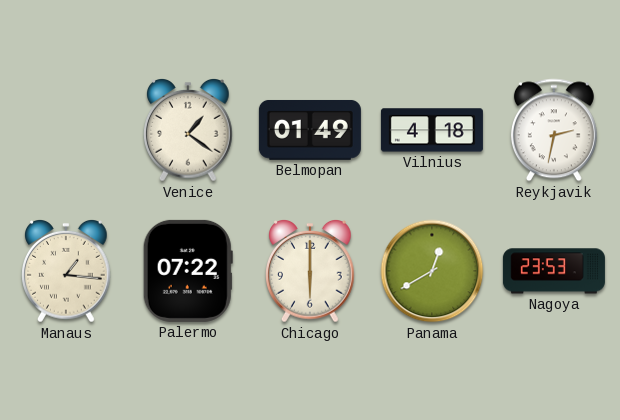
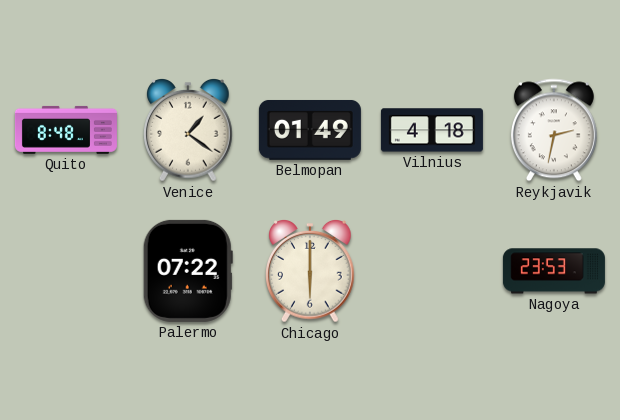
Quito: none -> 8:48 (66, 130)
Manaus: 1:16 -> none (66, 272)
Panama: 12:40 -> none (432, 271)
